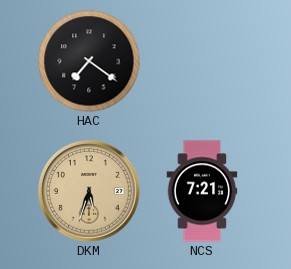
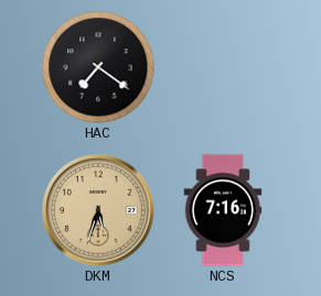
NCS: 7:21 -> 7:16 (223, 210)
